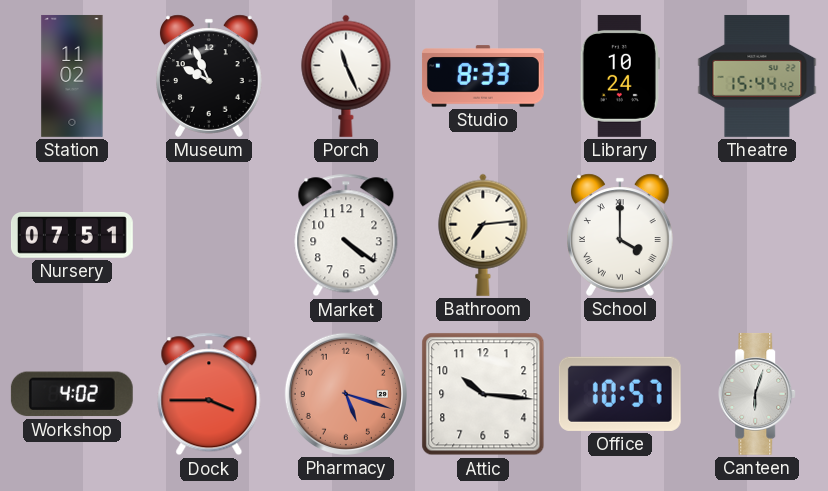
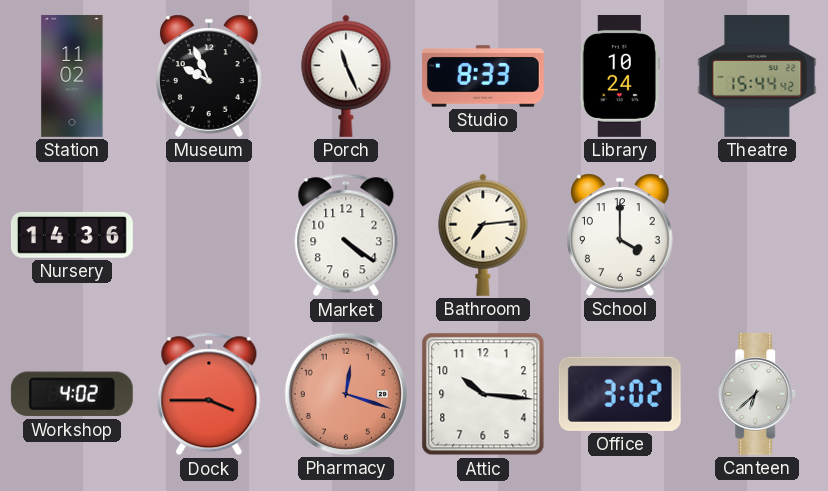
Nursery: 07:51 -> 14:36 (72, 236)
School numerals: Roman -> Arabic (621, 235)
Pharmacy: 5:18 -> 12:18 (346, 394)
Office: 10:57 -> 3:02 (620, 394)
Canteen: 6:03 -> 6:38 (758, 394)
